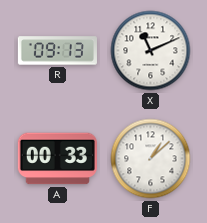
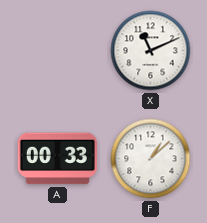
R: 09:13 -> none (57, 51)
